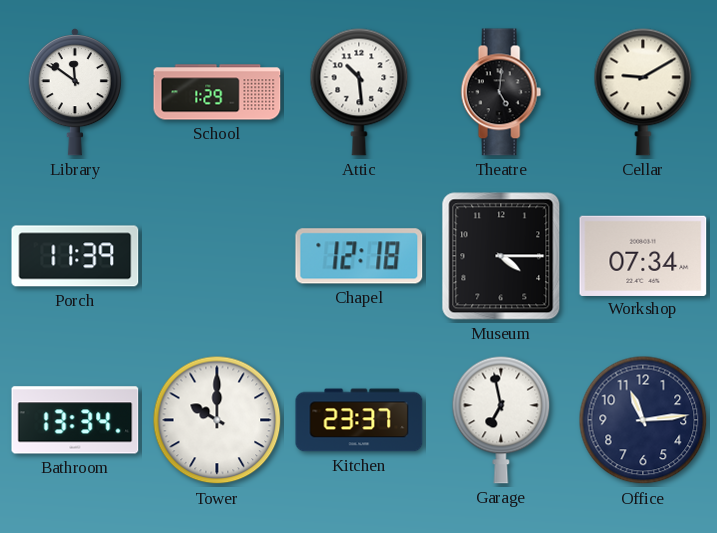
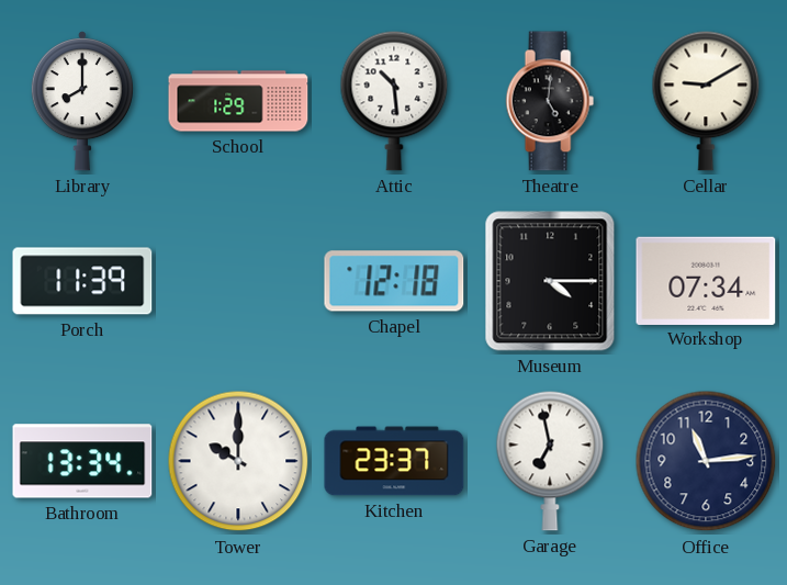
Library: 11:51 -> 8:00 (82, 102)
